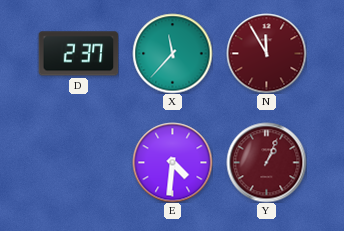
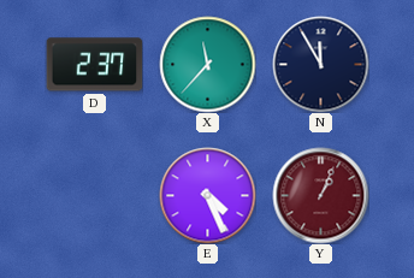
N dial: burgundy -> navy (320, 64)
E: 4:31 -> 4:26 (207, 195)
